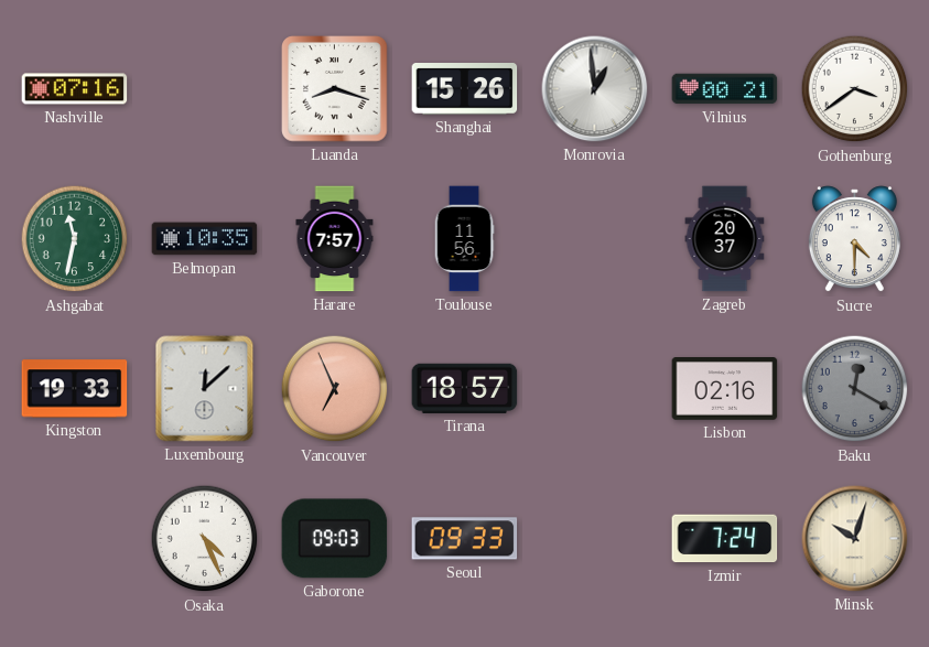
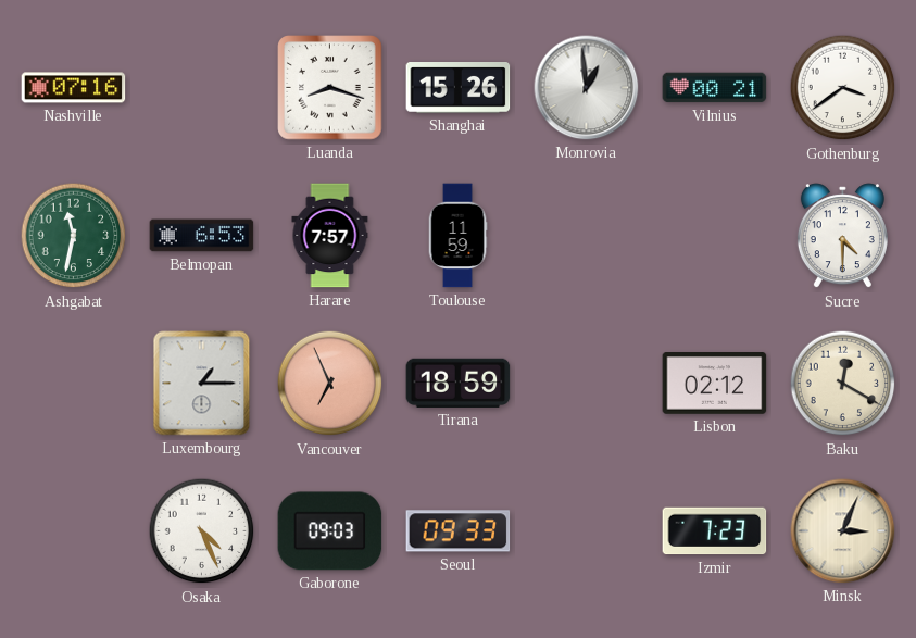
Belmopan: 10:35 -> 6:53 (202, 236)
Toulouse: 11:56 -> 11:59 (457, 236)
Zagreb: 20:37 -> none (725, 239)
Kingston: 19:33 -> none (75, 389)
Luxembourg: 12:08 -> 1:15 (202, 384)
Tirana: 18:57 -> 18:59 (459, 383)
Lisbon: 02:16 -> 02:12 (715, 384)
Baku dial: grey -> cream (843, 384)
Izmir: 7:24 -> 7:23 (715, 531)
Minsk: 10:03 -> 3:04 (843, 531)
